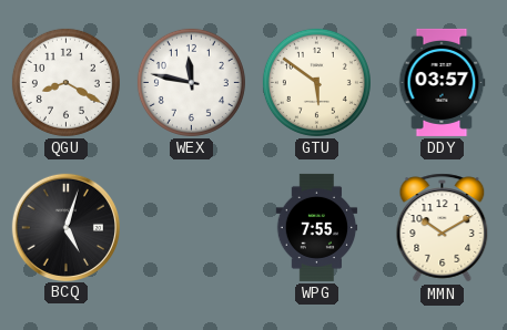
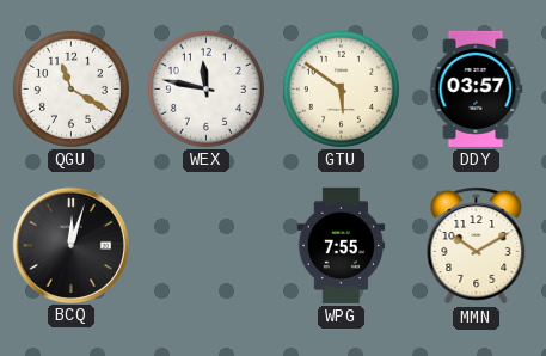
QGU: 8:20 -> 11:20 (70, 88)
BCQ: 5:03 -> 12:03 (70, 245)
